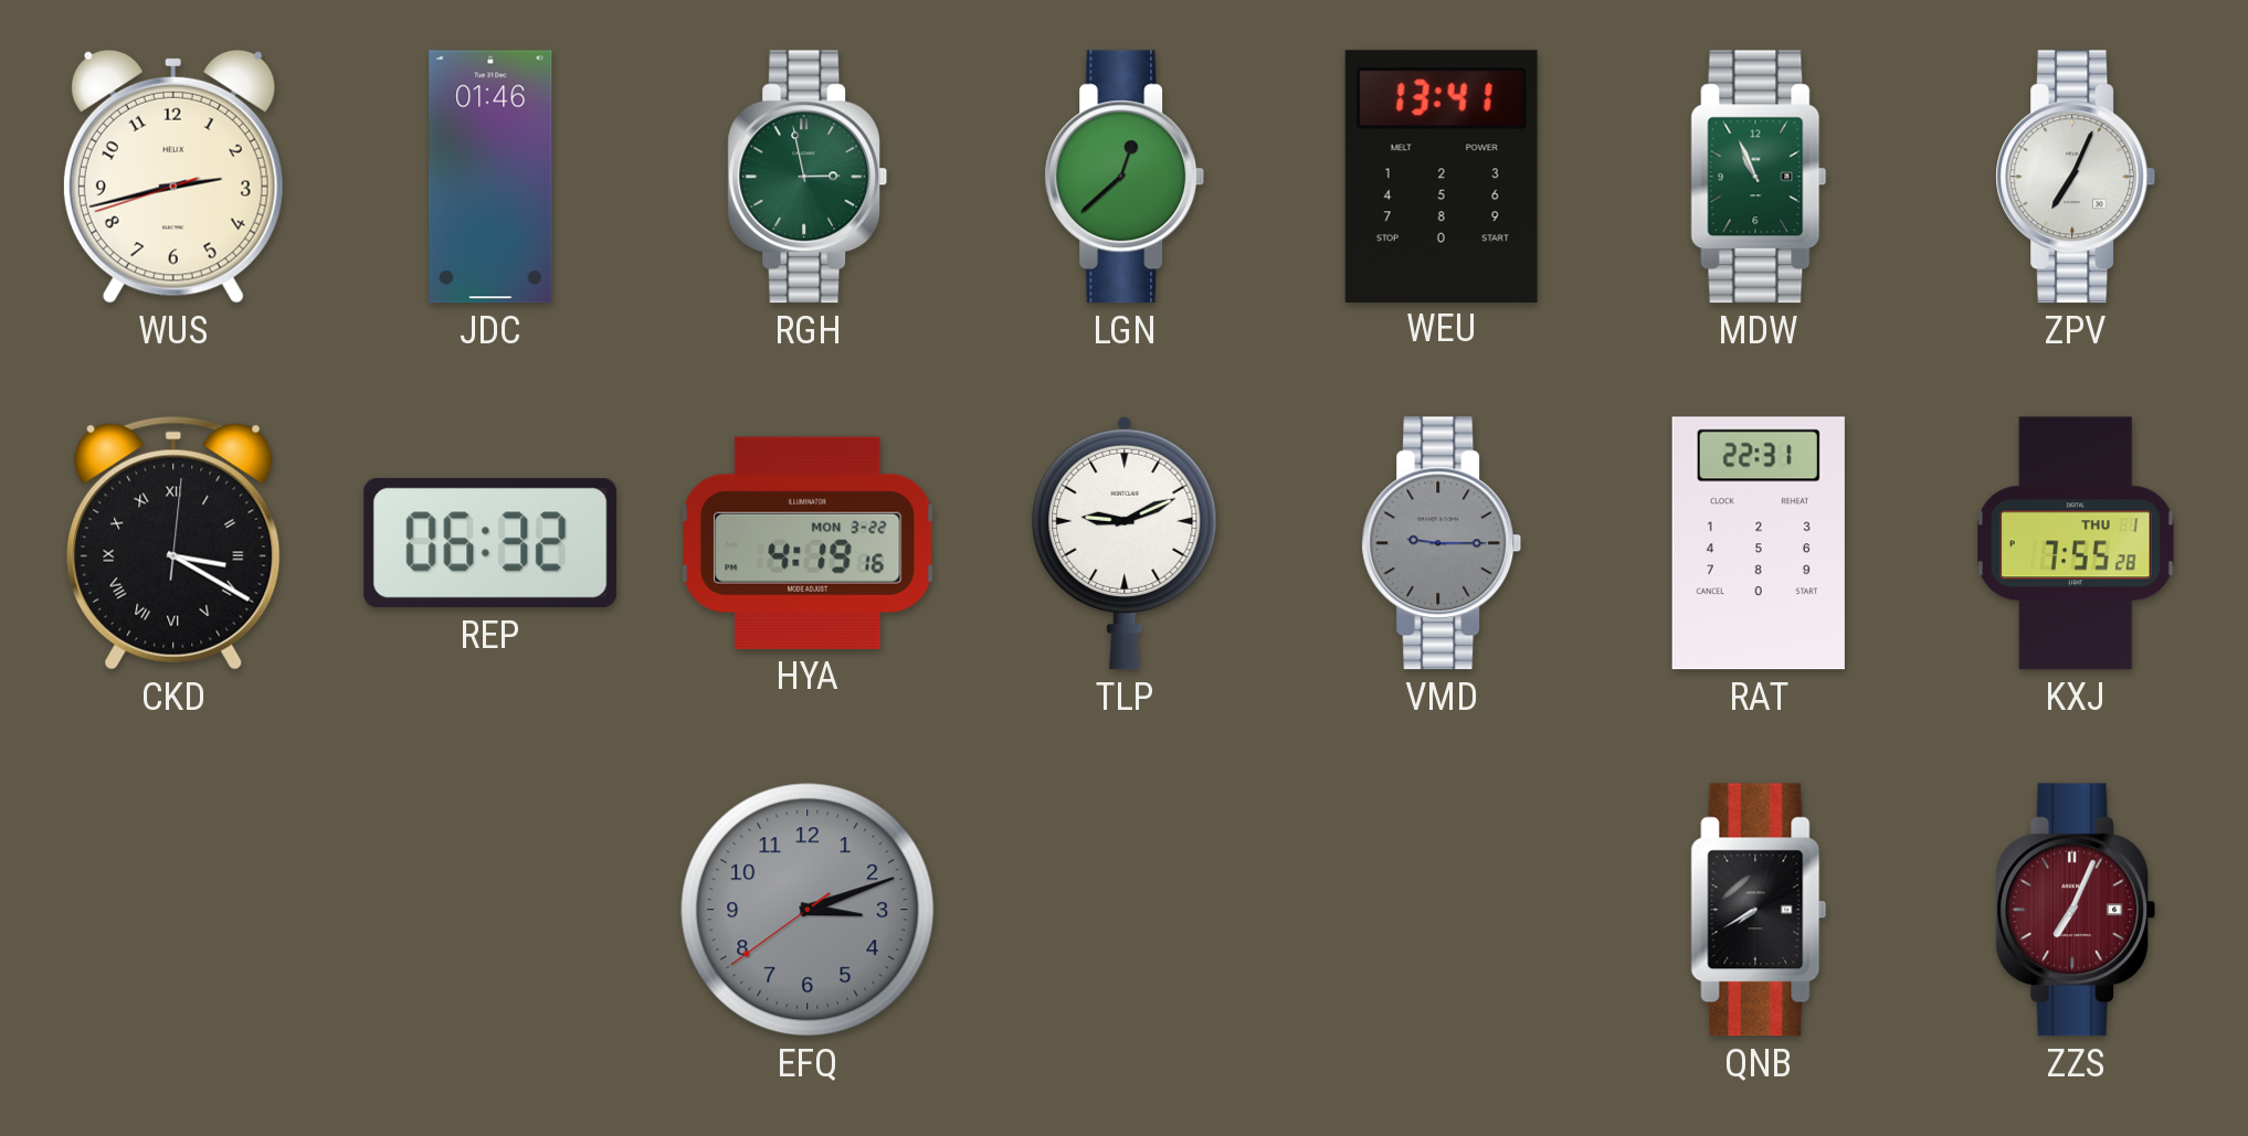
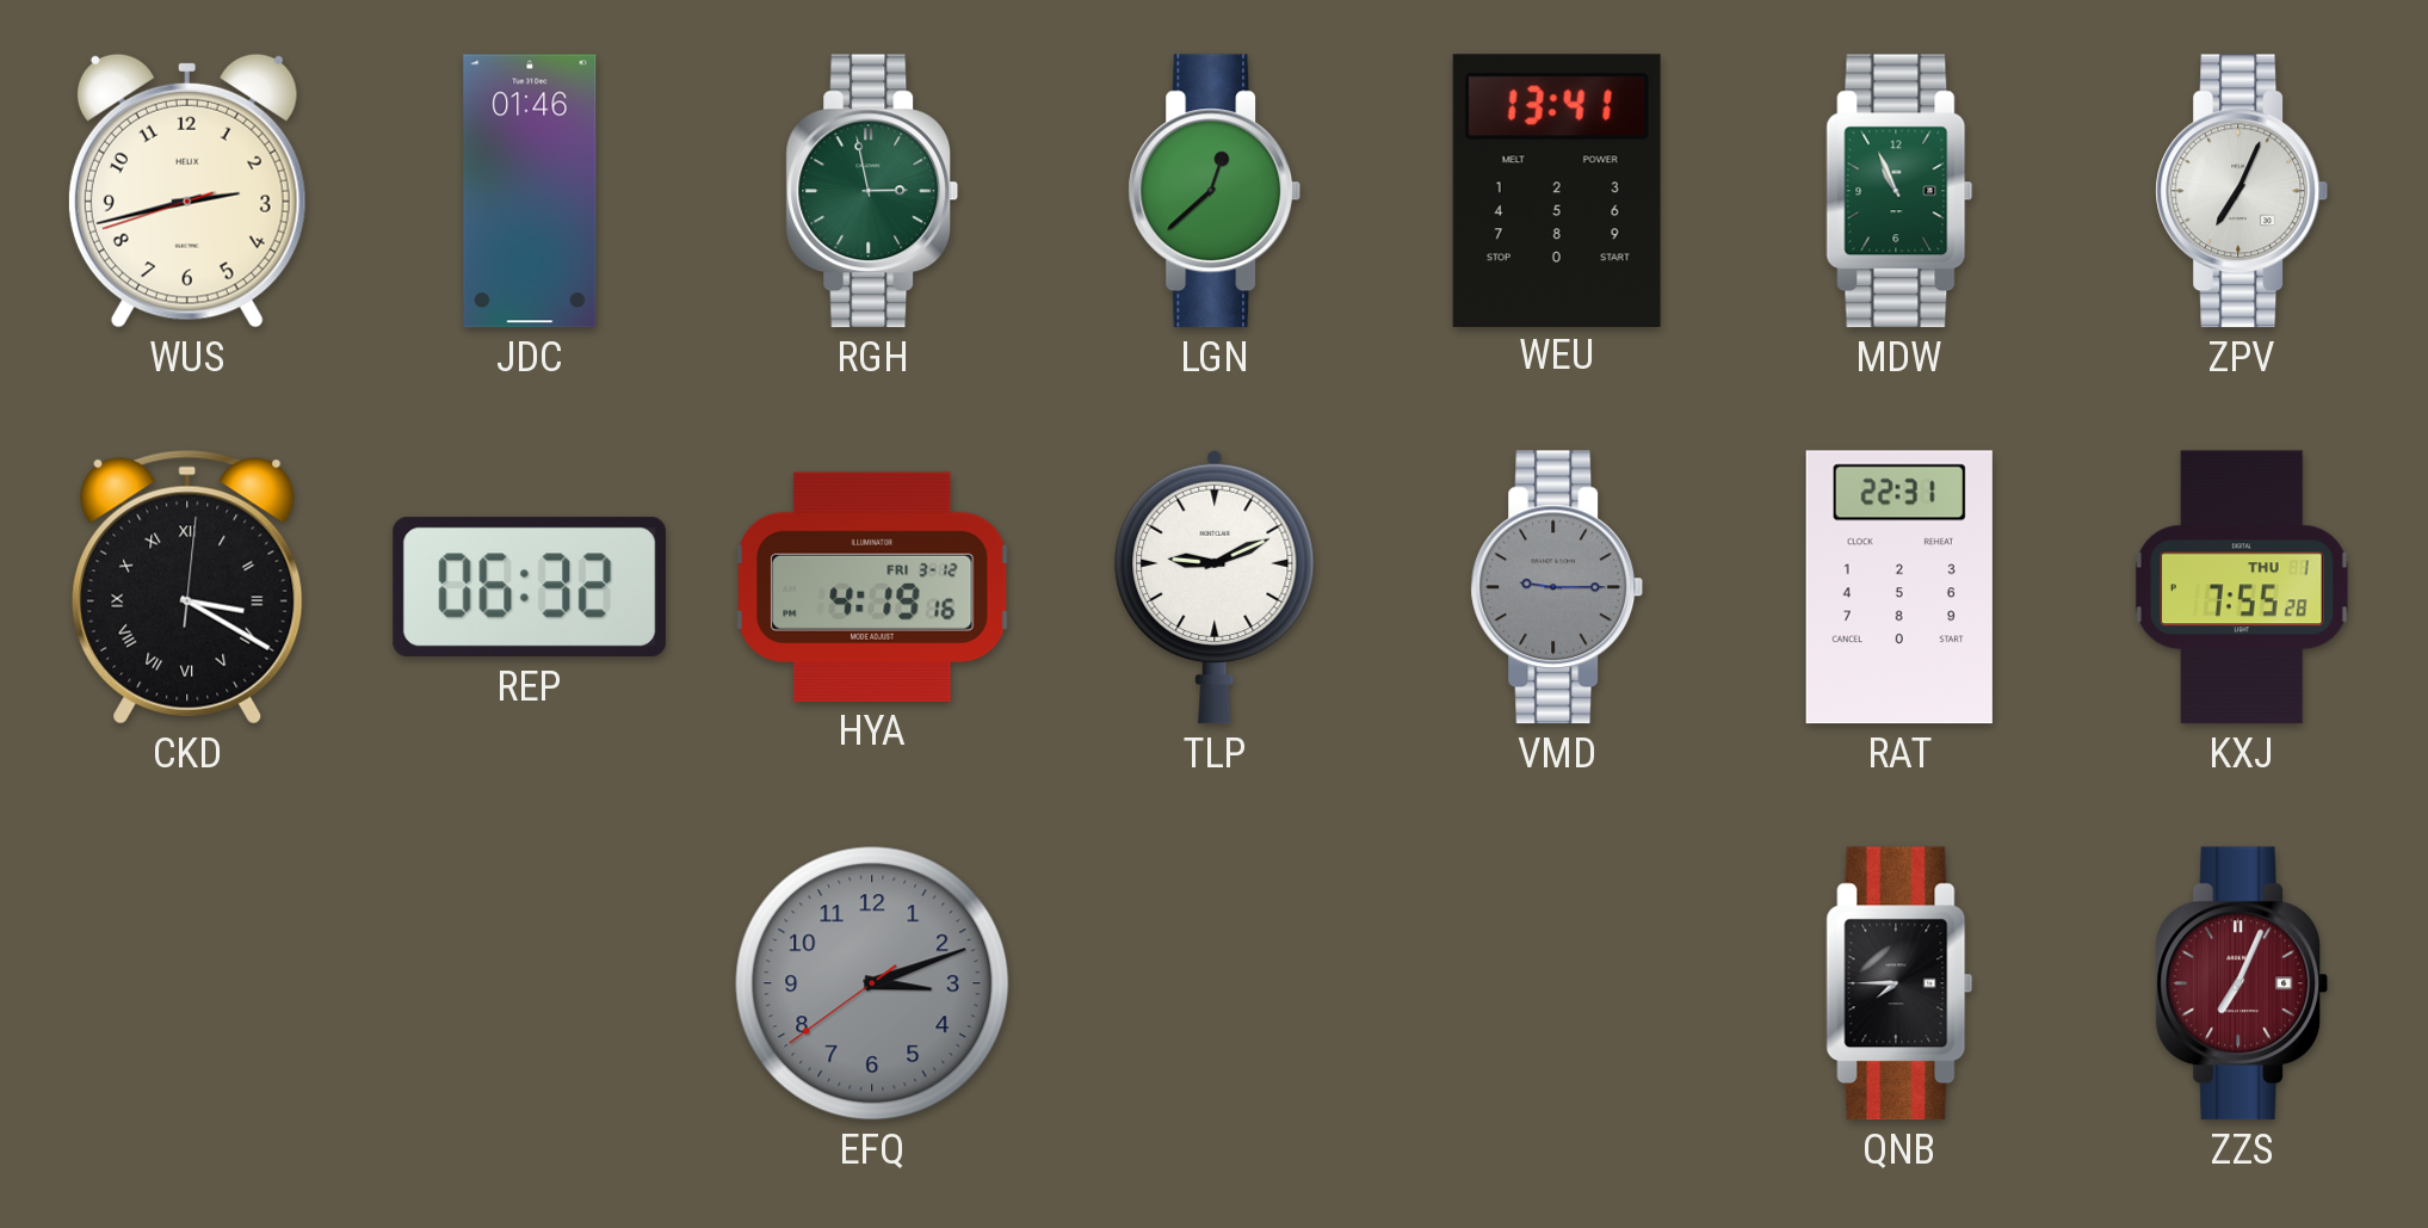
HYA date: MON 3-22 -> FRI 3-12 (872, 587)
QNB: 7:40 -> 7:45 (1899, 983)
